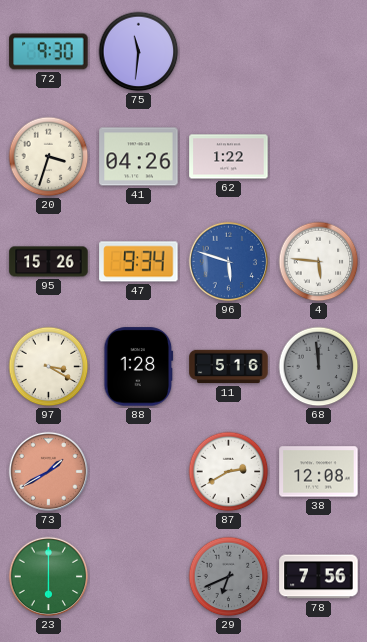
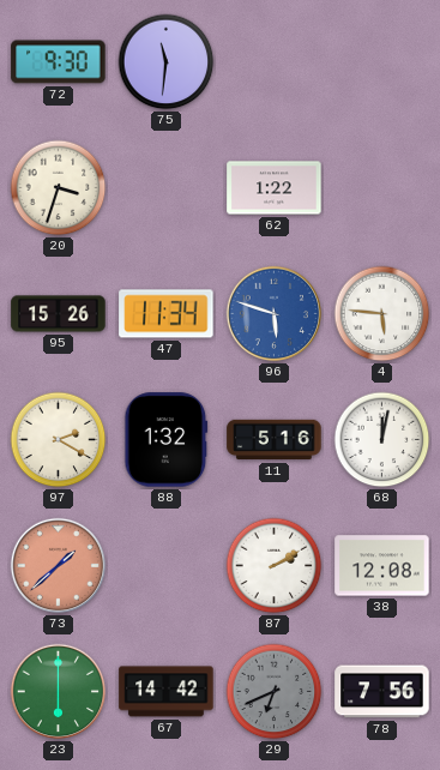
41: 04:26 -> none (139, 157)
47: 9:34 -> 11:34 (167, 314)
97: 3:20 -> 2:20 (59, 440)
88: 1:28 -> 1:32 (167, 440)
68: 11:59 -> 12:02 (382, 440)
68 dial: grey -> white (382, 440)
73: 1:40 -> 1:38 (59, 566)
87: 2:40 -> 2:10 (275, 566)
67: none -> 14:42 (167, 692)
